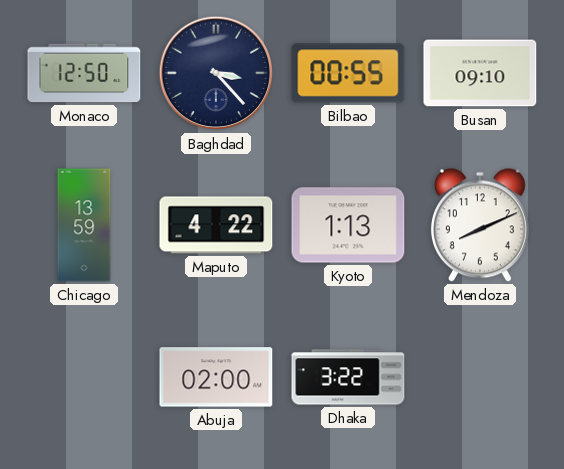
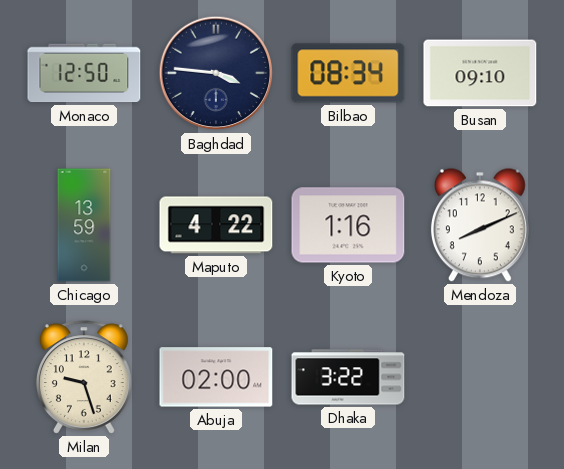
Baghdad: 3:23 -> 3:46 (216, 73)
Bilbao: 00:55 -> 08:34 (348, 73)
Kyoto: 1:13 -> 1:16 (348, 225)
Milan: none -> 9:27 (84, 377)
